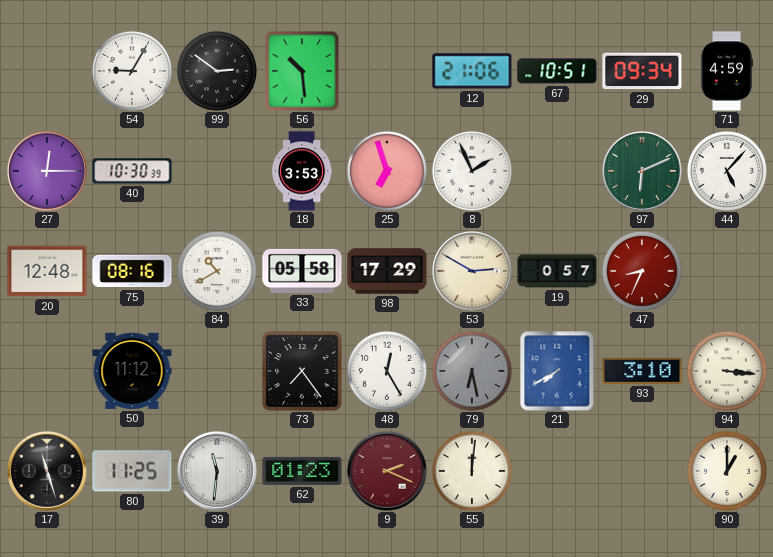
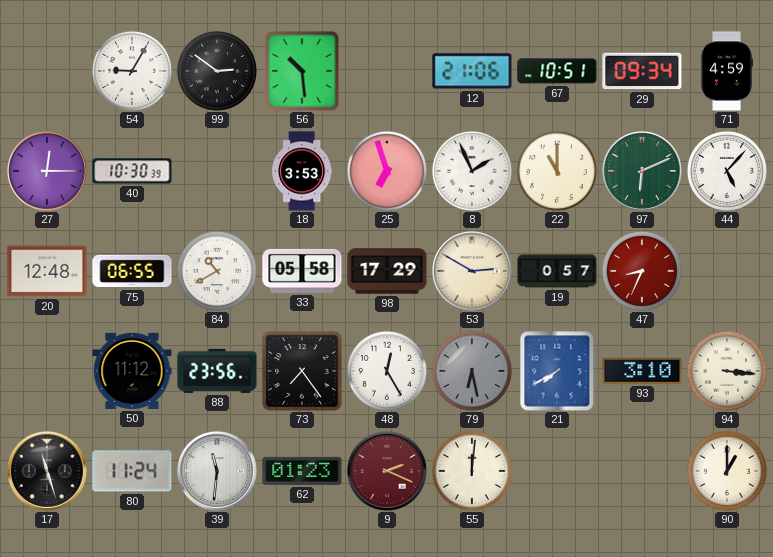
22: none -> 11:00 (557, 171)
75: 08:16 -> 06:55 (132, 271)
88: none -> 23:56 (217, 371)
80: 11:25 -> 11:24 (132, 471)
